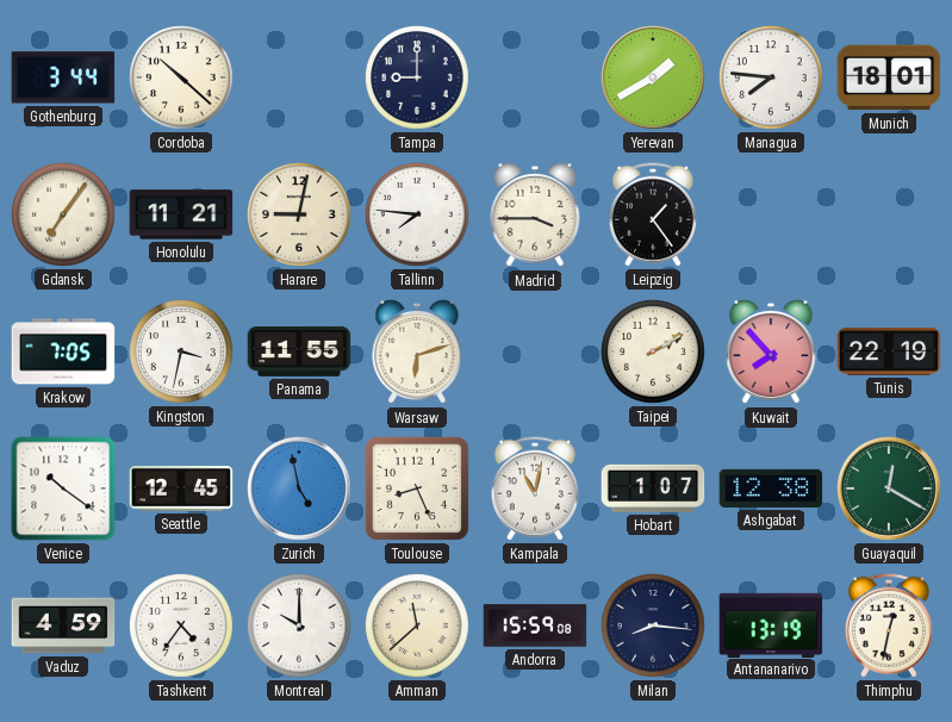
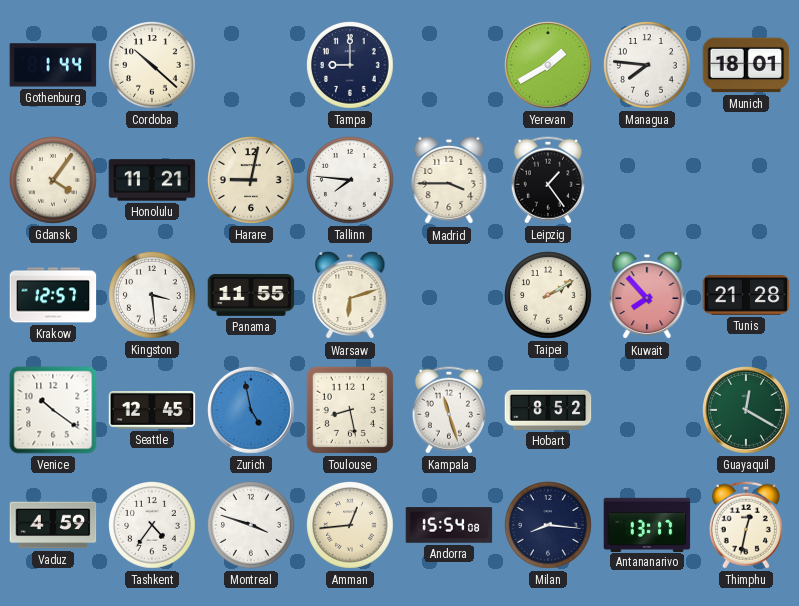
Gothenburg: 3:44 -> 1:44 (53, 65)
Gdansk: 7:06 -> 4:06 (54, 181)
Krakow: 7:05 -> 12:57 (53, 295)
Kingston: 3:32 -> 3:29 (153, 296)
Tunis: 22:19 -> 21:28 (746, 295)
Toulouse: 8:26 -> 8:28 (350, 410)
Kampala: 11:02 -> 11:27 (449, 410)
Hobart: 1:07 -> 8:52 (548, 410)
Ashgabat: 12:38 -> none (771, 488)
Montreal: 10:00 -> 3:48 (252, 526)
Amman: 11:38 -> 12:44 (351, 526)
Andorra: 15:59 -> 15:54 (449, 525)
Antananarivo: 13:19 -> 13:17 (647, 524)
